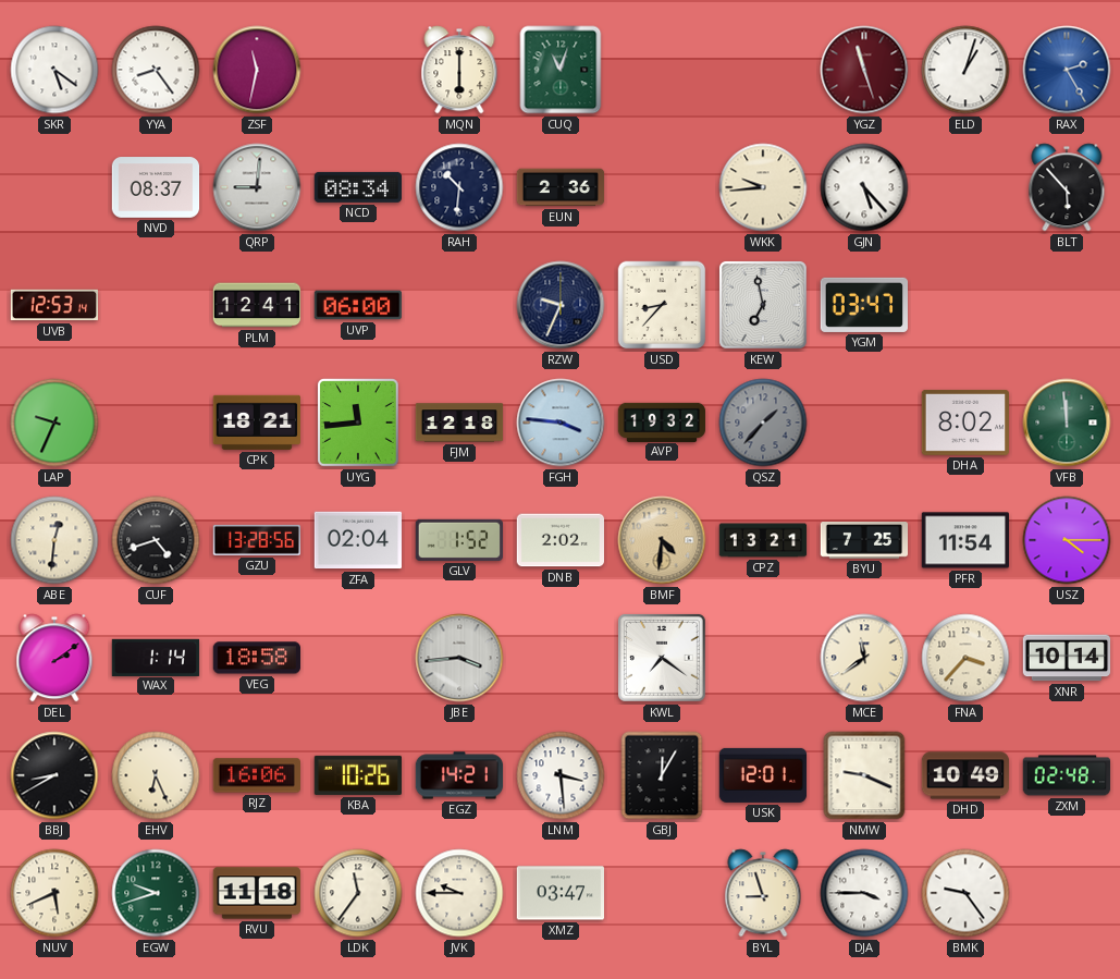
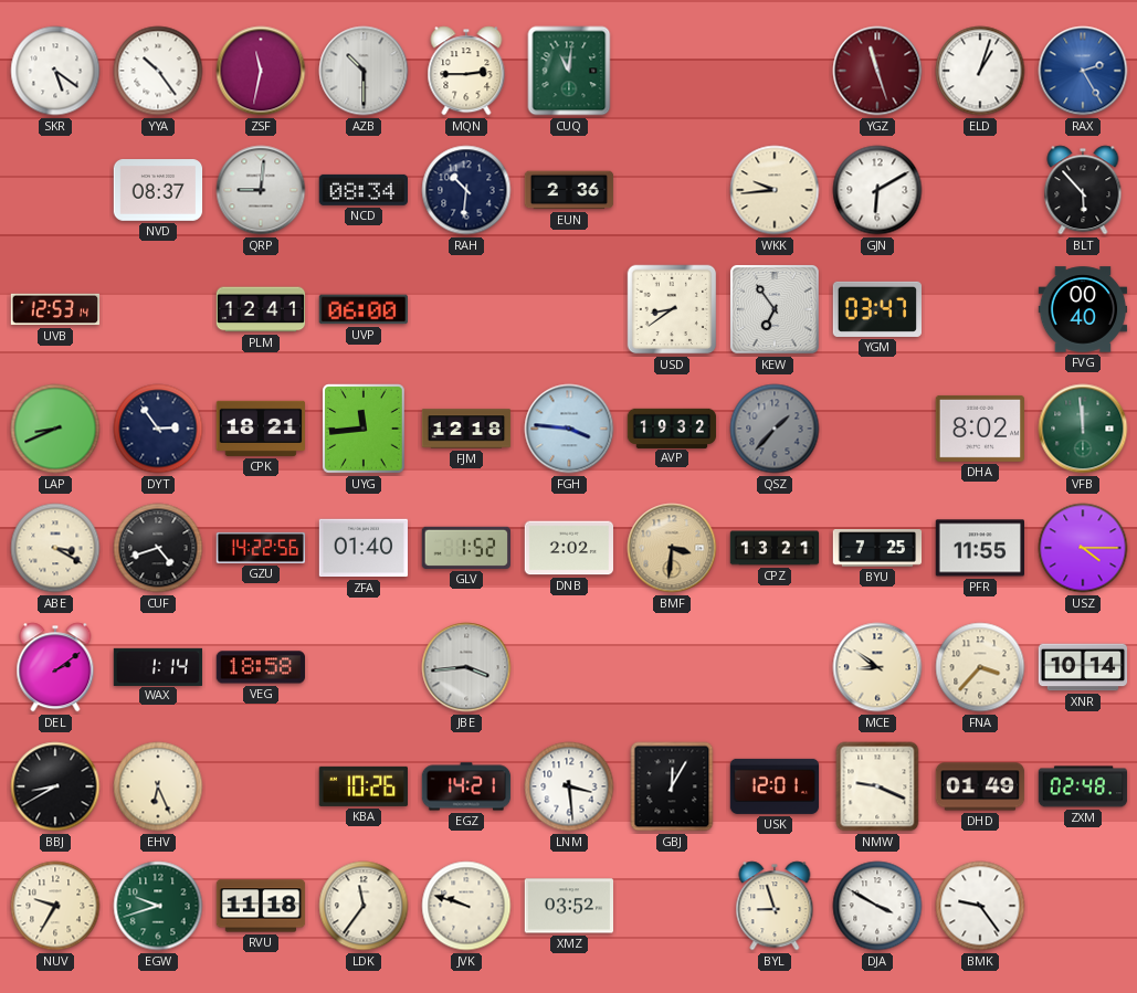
YYA: 8:24 -> 10:24 (158, 71)
AZB: none -> 10:30 (364, 71)
MQN: 6:00 -> 2:45 (466, 71)
CUQ: 11:03 -> 11:01 (569, 71)
GJN: 5:23 -> 6:10 (877, 190)
RZW: 9:34 -> none (561, 305)
USD: 8:37 -> 8:39 (672, 309)
KEW: 6:58 -> 6:54 (775, 309)
FVG: none -> 00:40 (1083, 309)
LAP: 9:34 -> 8:41 (55, 429)
DYT: none -> 2:54 (158, 429)
ABE: 12:31 -> 3:20 (55, 548)
GZU: 13:28 -> 14:22 (261, 548)
ZFA: 02:04 -> 01:40 (364, 548)
BMF: 4:31 -> 3:31 (672, 548)
PFR: 11:54 -> 11:55 (979, 548)
KWL: 7:21 -> none (662, 658)
MCE: 11:39 -> 8:51 (877, 667)
RJZ: 16:06 -> none (256, 775)
DHD: 10:49 -> 01:49 (980, 786)
NUV: 5:41 -> 9:35 (55, 906)
JVK: 9:45 -> 9:48 (466, 906)
XMZ: 03:47 -> 03:52 (568, 906)
DJA: 3:45 -> 3:50 (877, 906)
